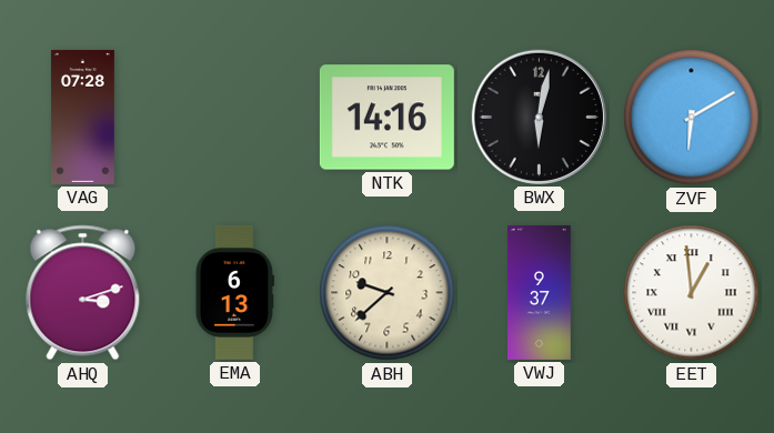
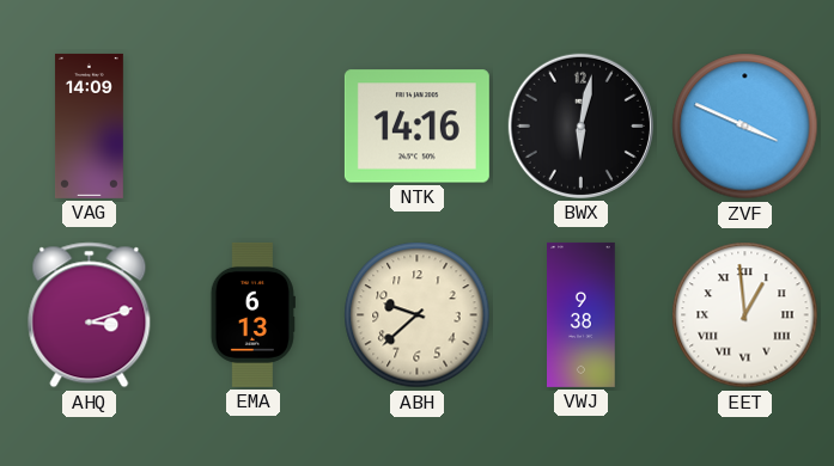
VAG: 07:28 -> 14:09 (89, 125)
ZVF: 6:10 -> 3:49 (745, 127)
VWJ: 9:37 -> 9:38 (582, 314)
